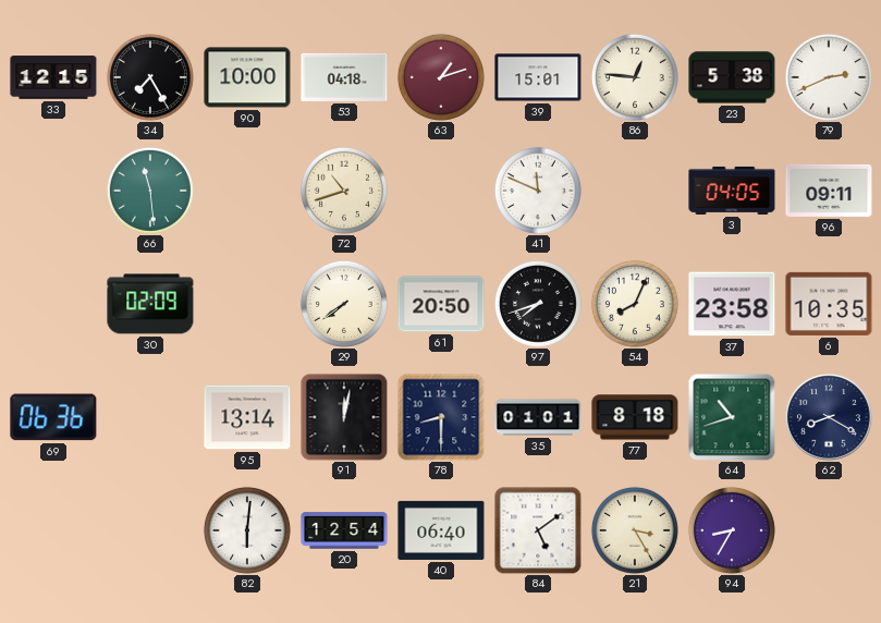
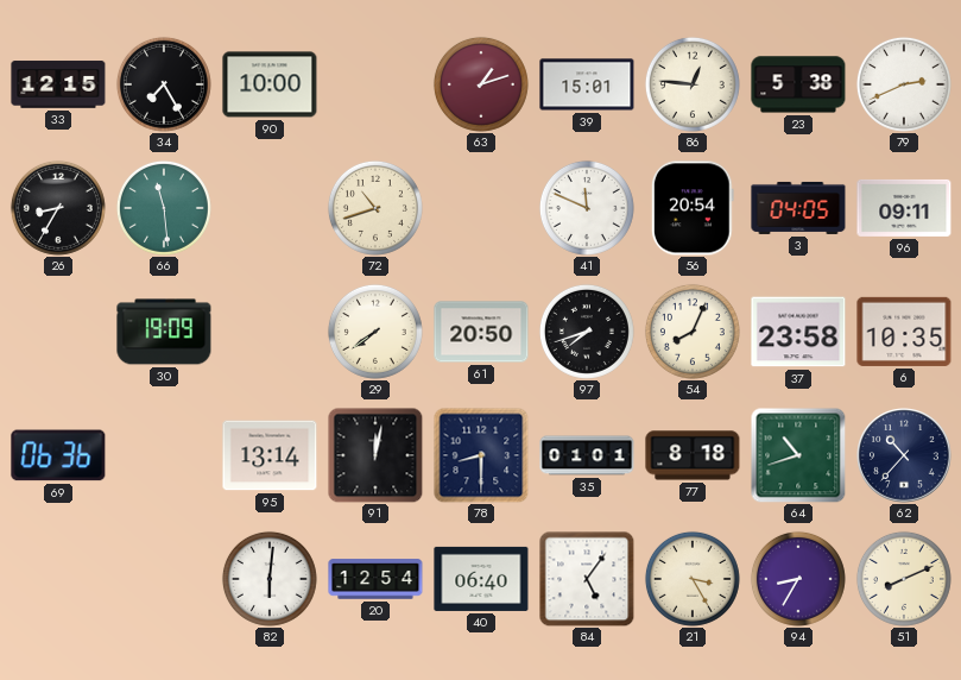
53: 04:18 -> none (344, 77)
26: none -> 8:35 (58, 208)
56: none -> 20:54 (693, 208)
30: 02:09 -> 19:09 (164, 332)
62: 8:20 -> 10:37 (904, 455)
84: 5:09 -> 5:06 (587, 579)
51: none -> 8:11 (904, 579)
